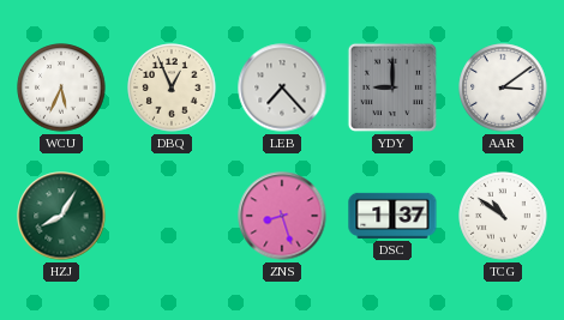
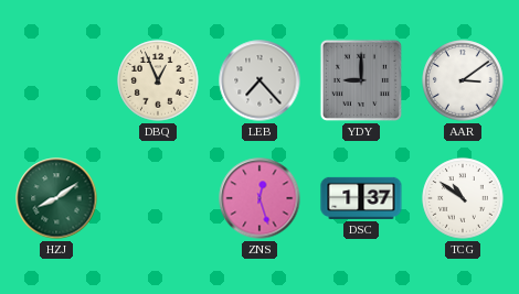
WCU: 5:34 -> none (61, 87)
HZJ: 8:05 -> 8:09 (56, 198)
ZNS: 8:27 -> 12:27 (259, 198)
